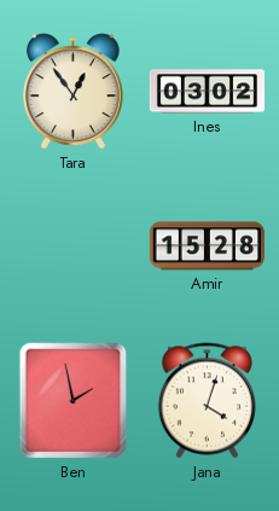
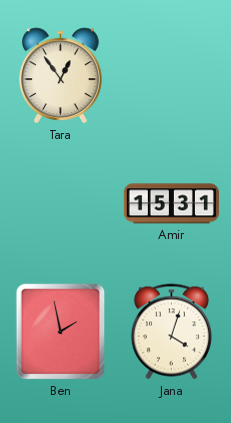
Ines: 03:02 -> none (208, 92)
Amir: 15:28 -> 15:31 (171, 204)
